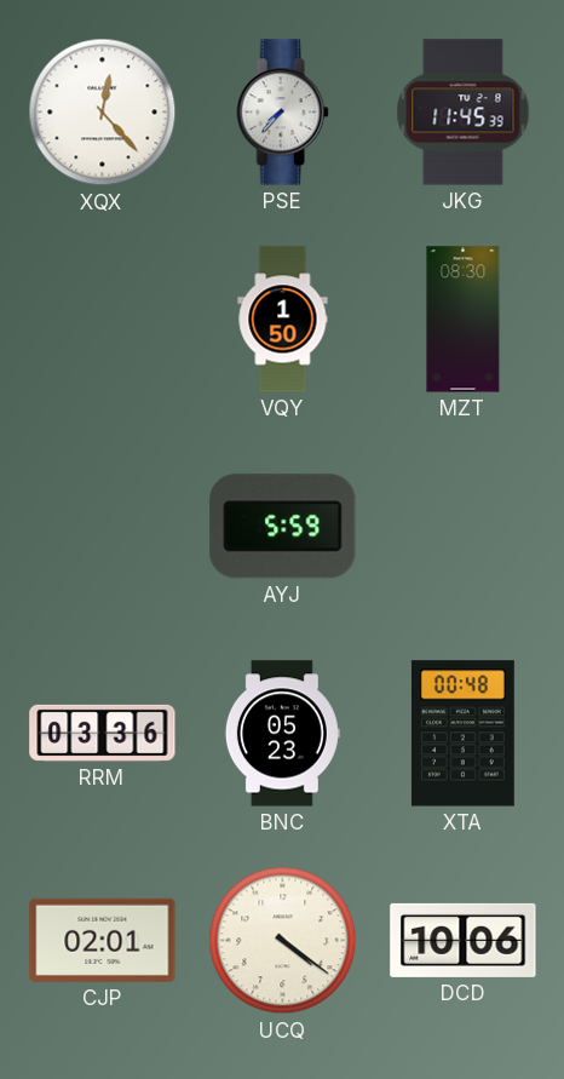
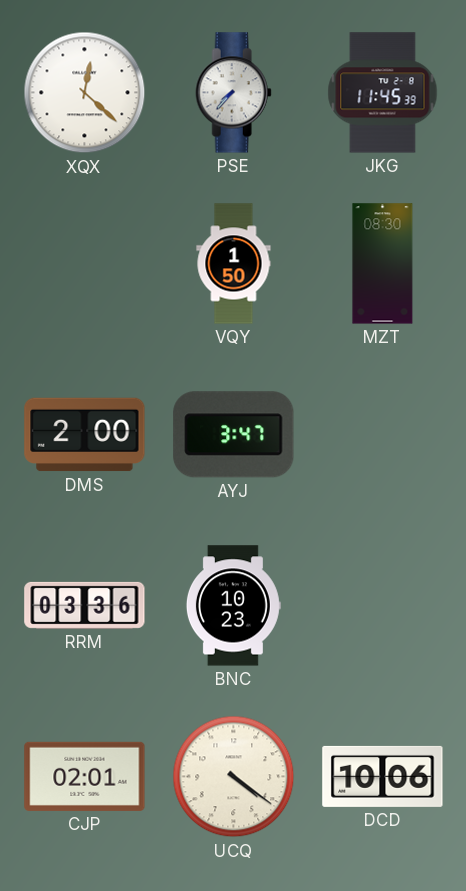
XQX: 12:23 -> 12:22 (85, 93)
DMS: none -> 2:00 (85, 435)
AYJ: 5:59 -> 3:47 (234, 435)
BNC: 05:23 -> 10:23 (233, 606)
XTA: 00:48 -> none (462, 734)
